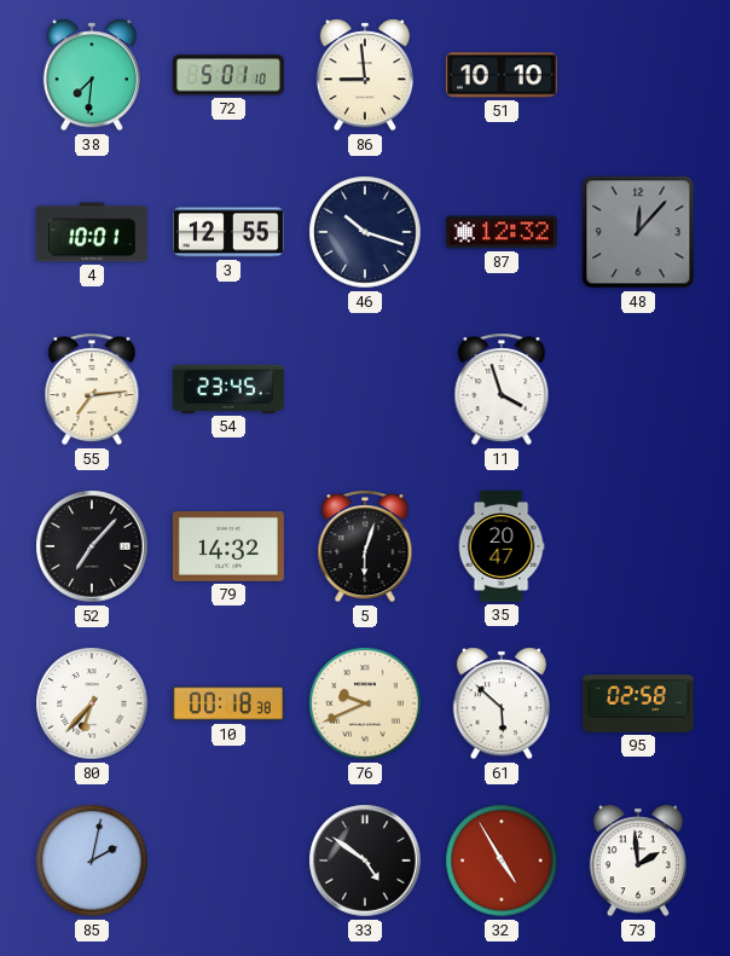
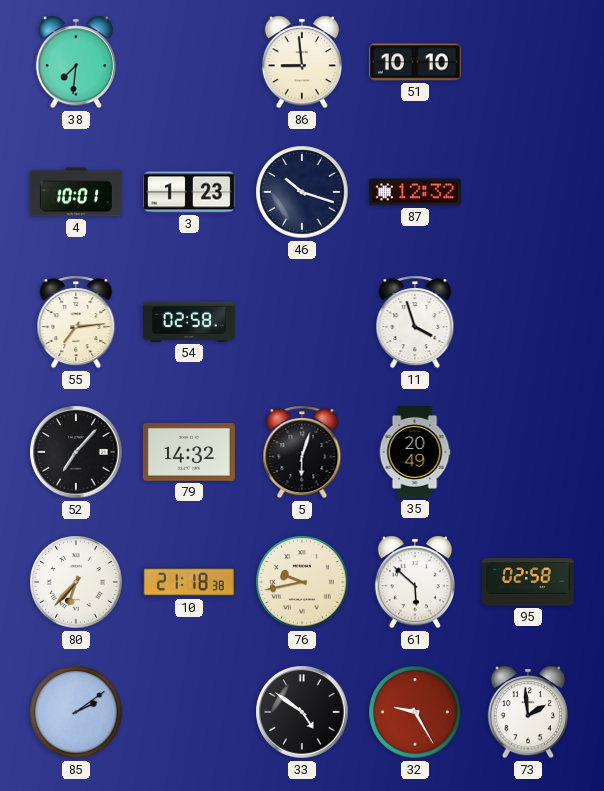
72: 5:01 -> none (228, 75)
3: 12:55 -> 1:23 (189, 192)
48: 12:07 -> none (638, 232)
54: 23:45 -> 02:58 (189, 322)
35: 20:47 -> 20:49 (415, 452)
10: 00:18 -> 21:18 (189, 582)
76: 9:41 -> 9:43 (302, 582)
85: 2:02 -> 2:09 (76, 712)
32: 4:55 -> 9:25 (415, 712)
